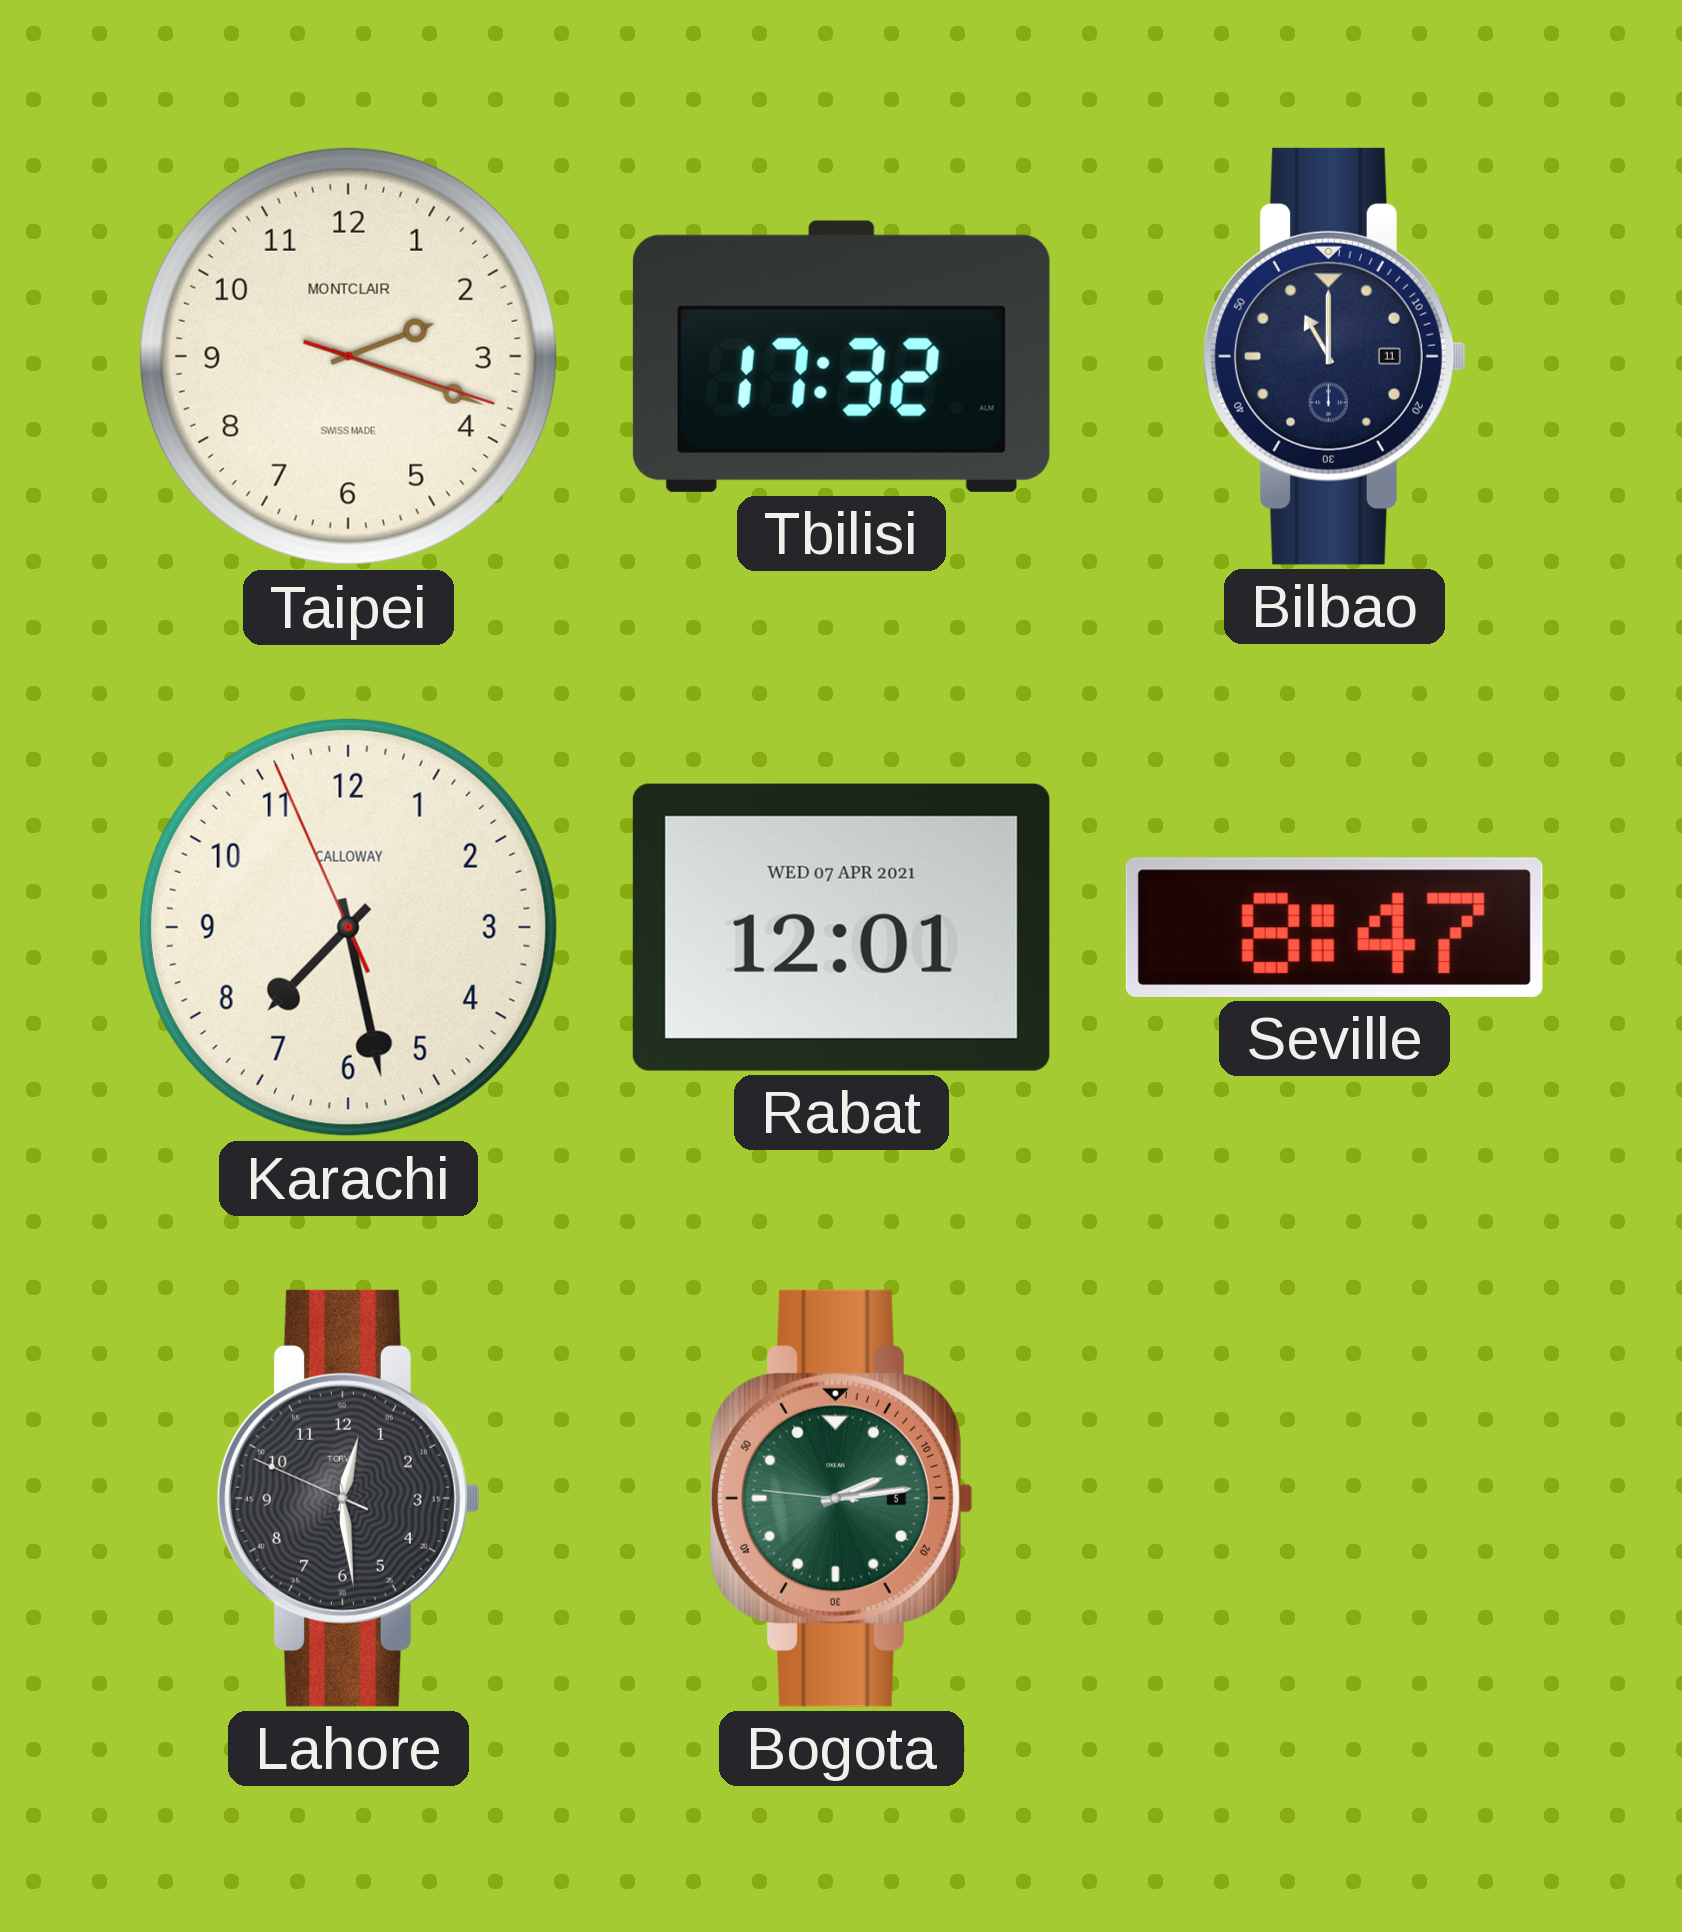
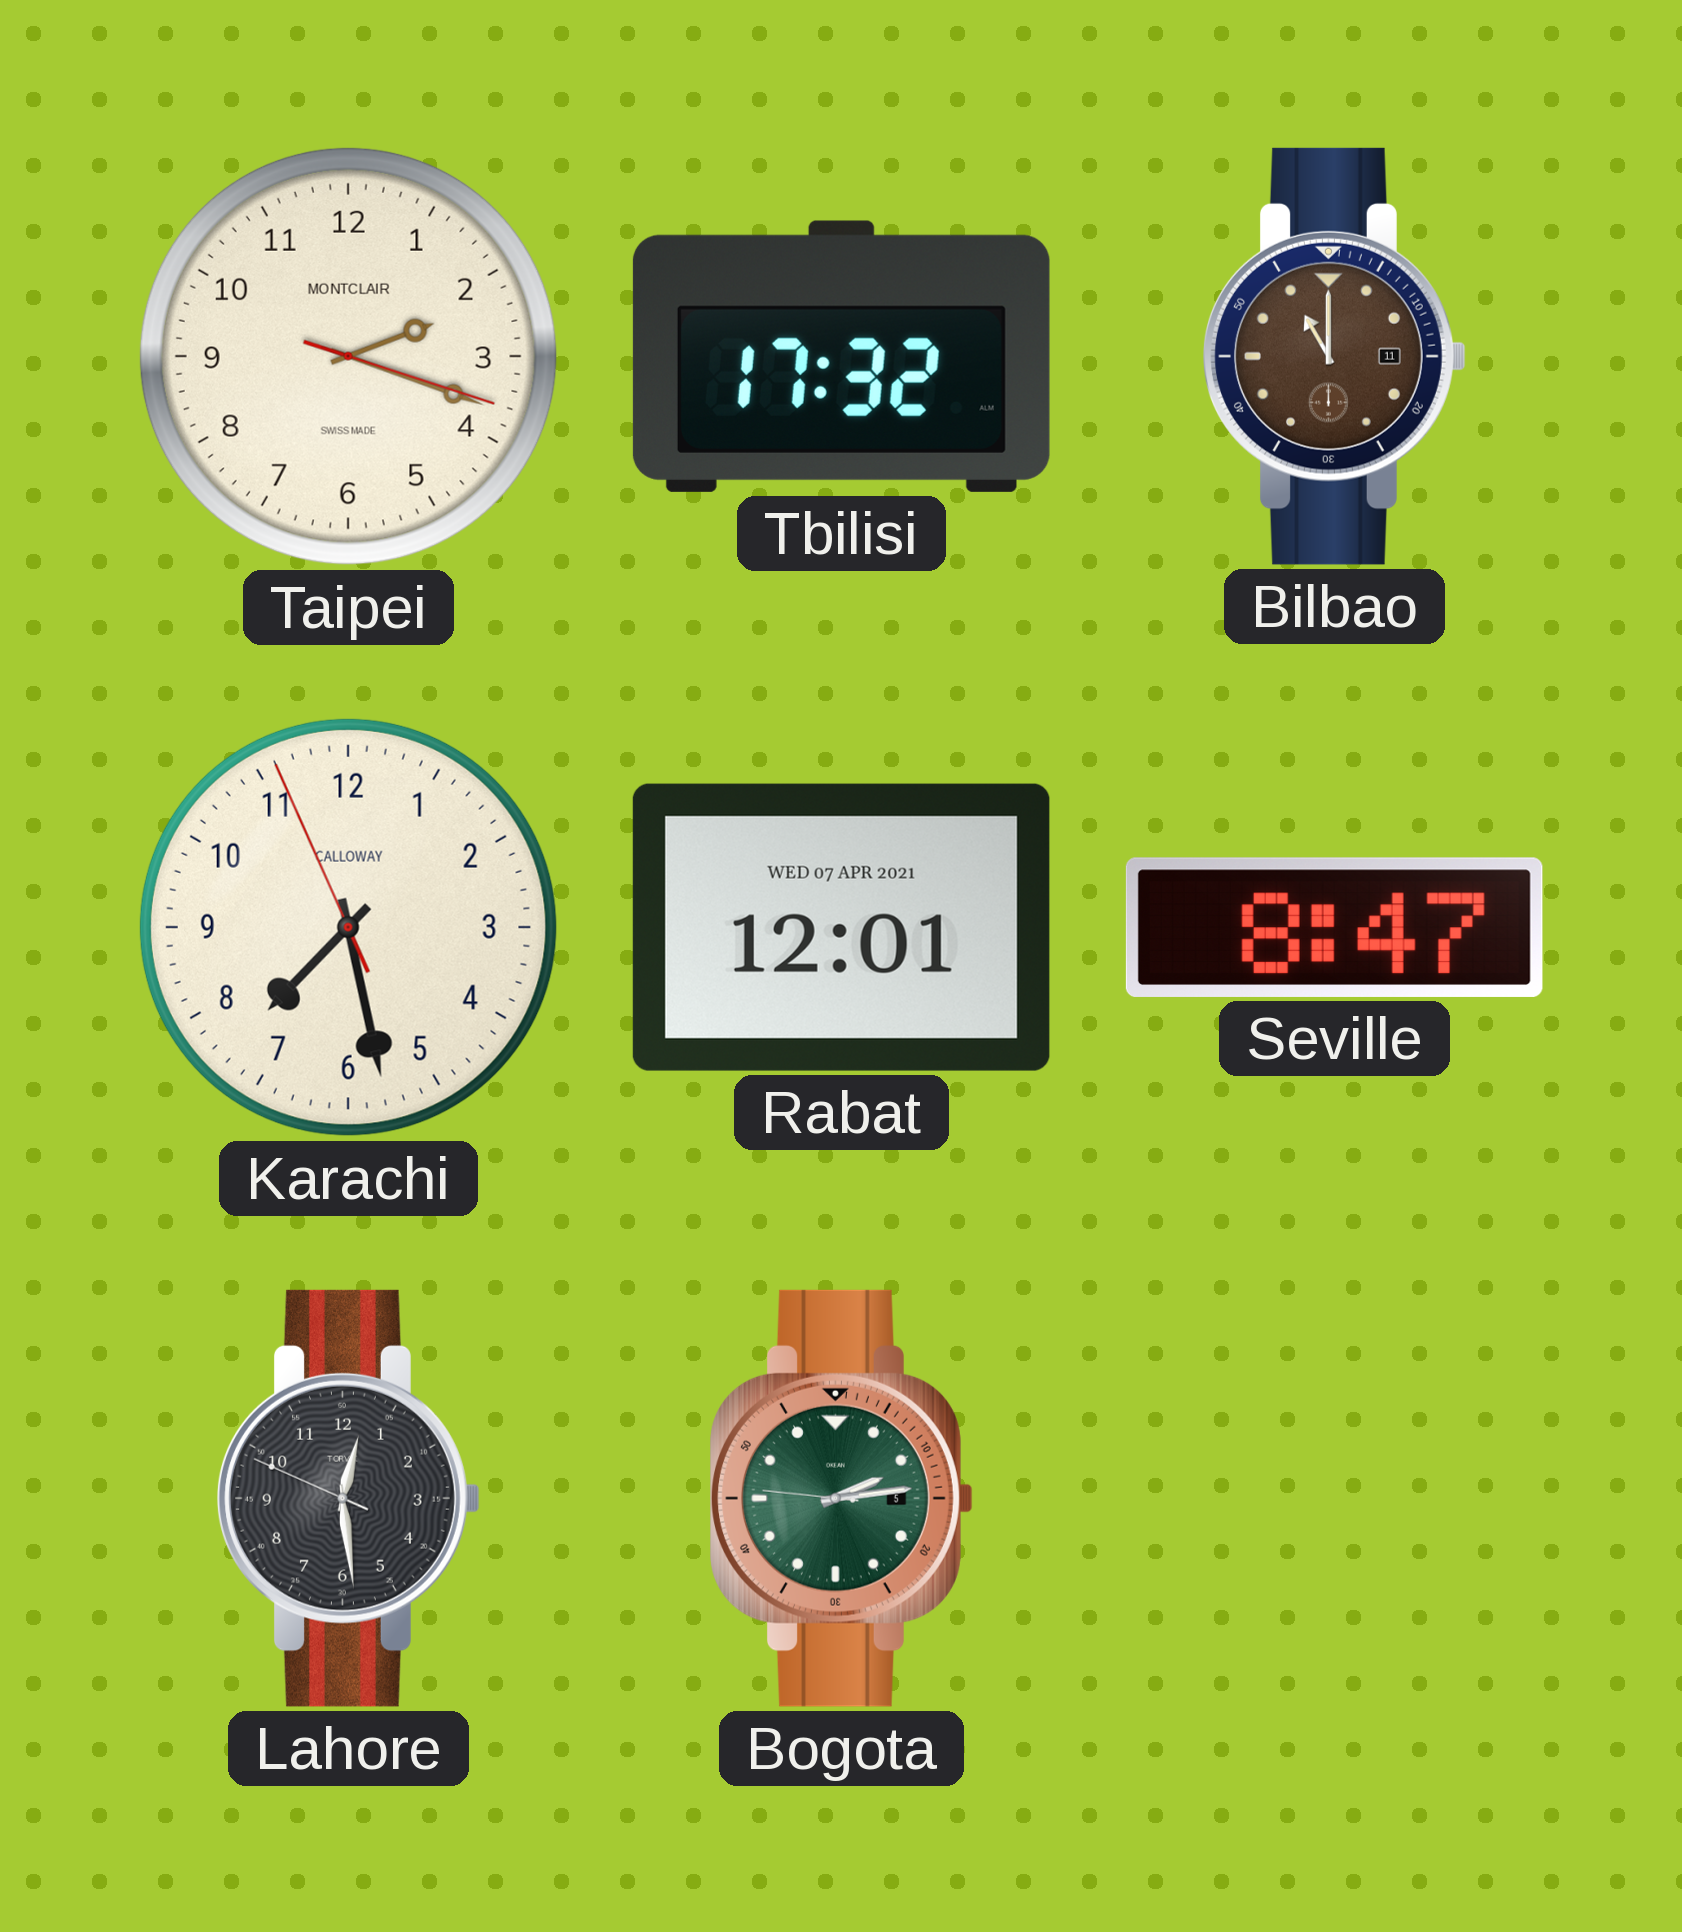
Bilbao dial: navy -> brown (1335, 356)
